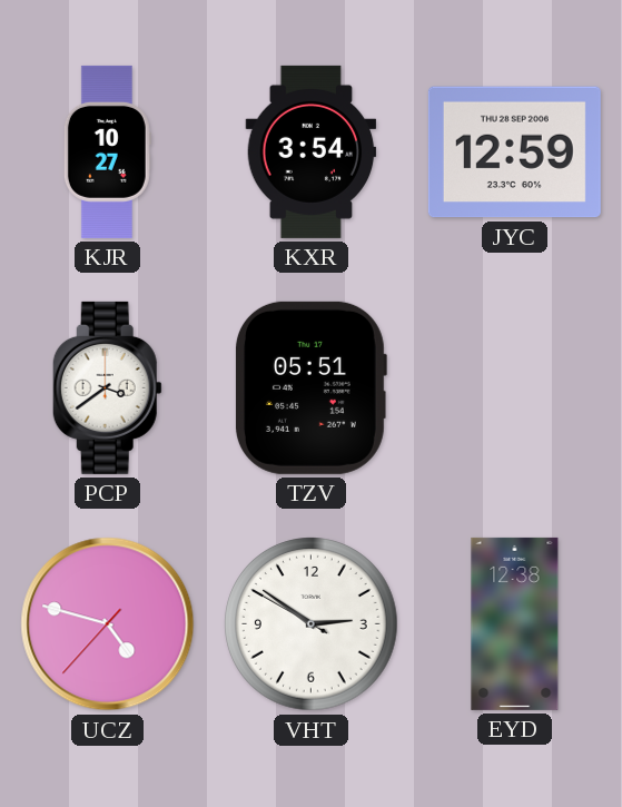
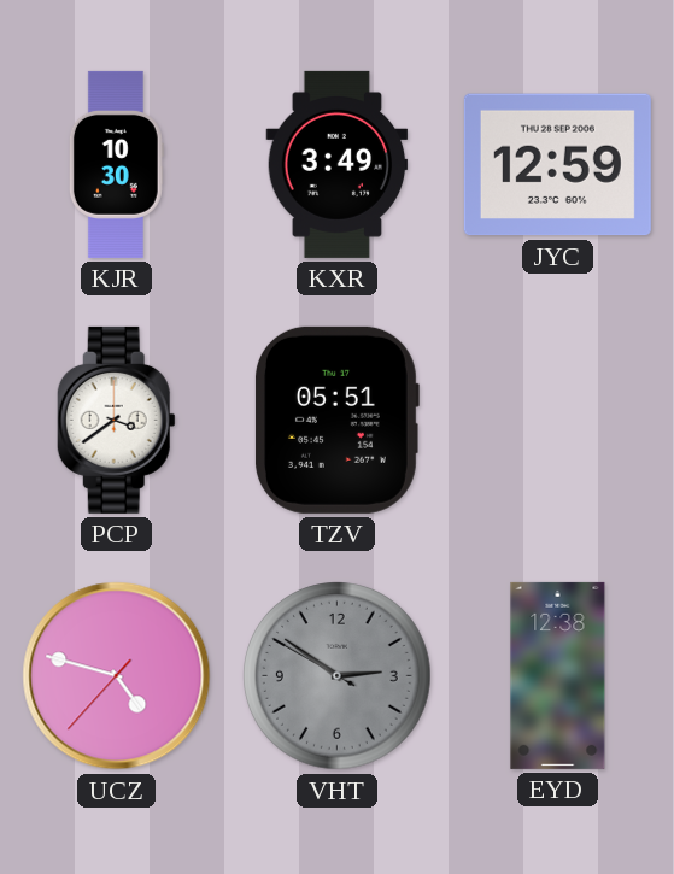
KJR: 10:27 -> 10:30 (116, 164)
KXR: 3:54 -> 3:49 (338, 164)
VHT dial: white -> grey (338, 676)
